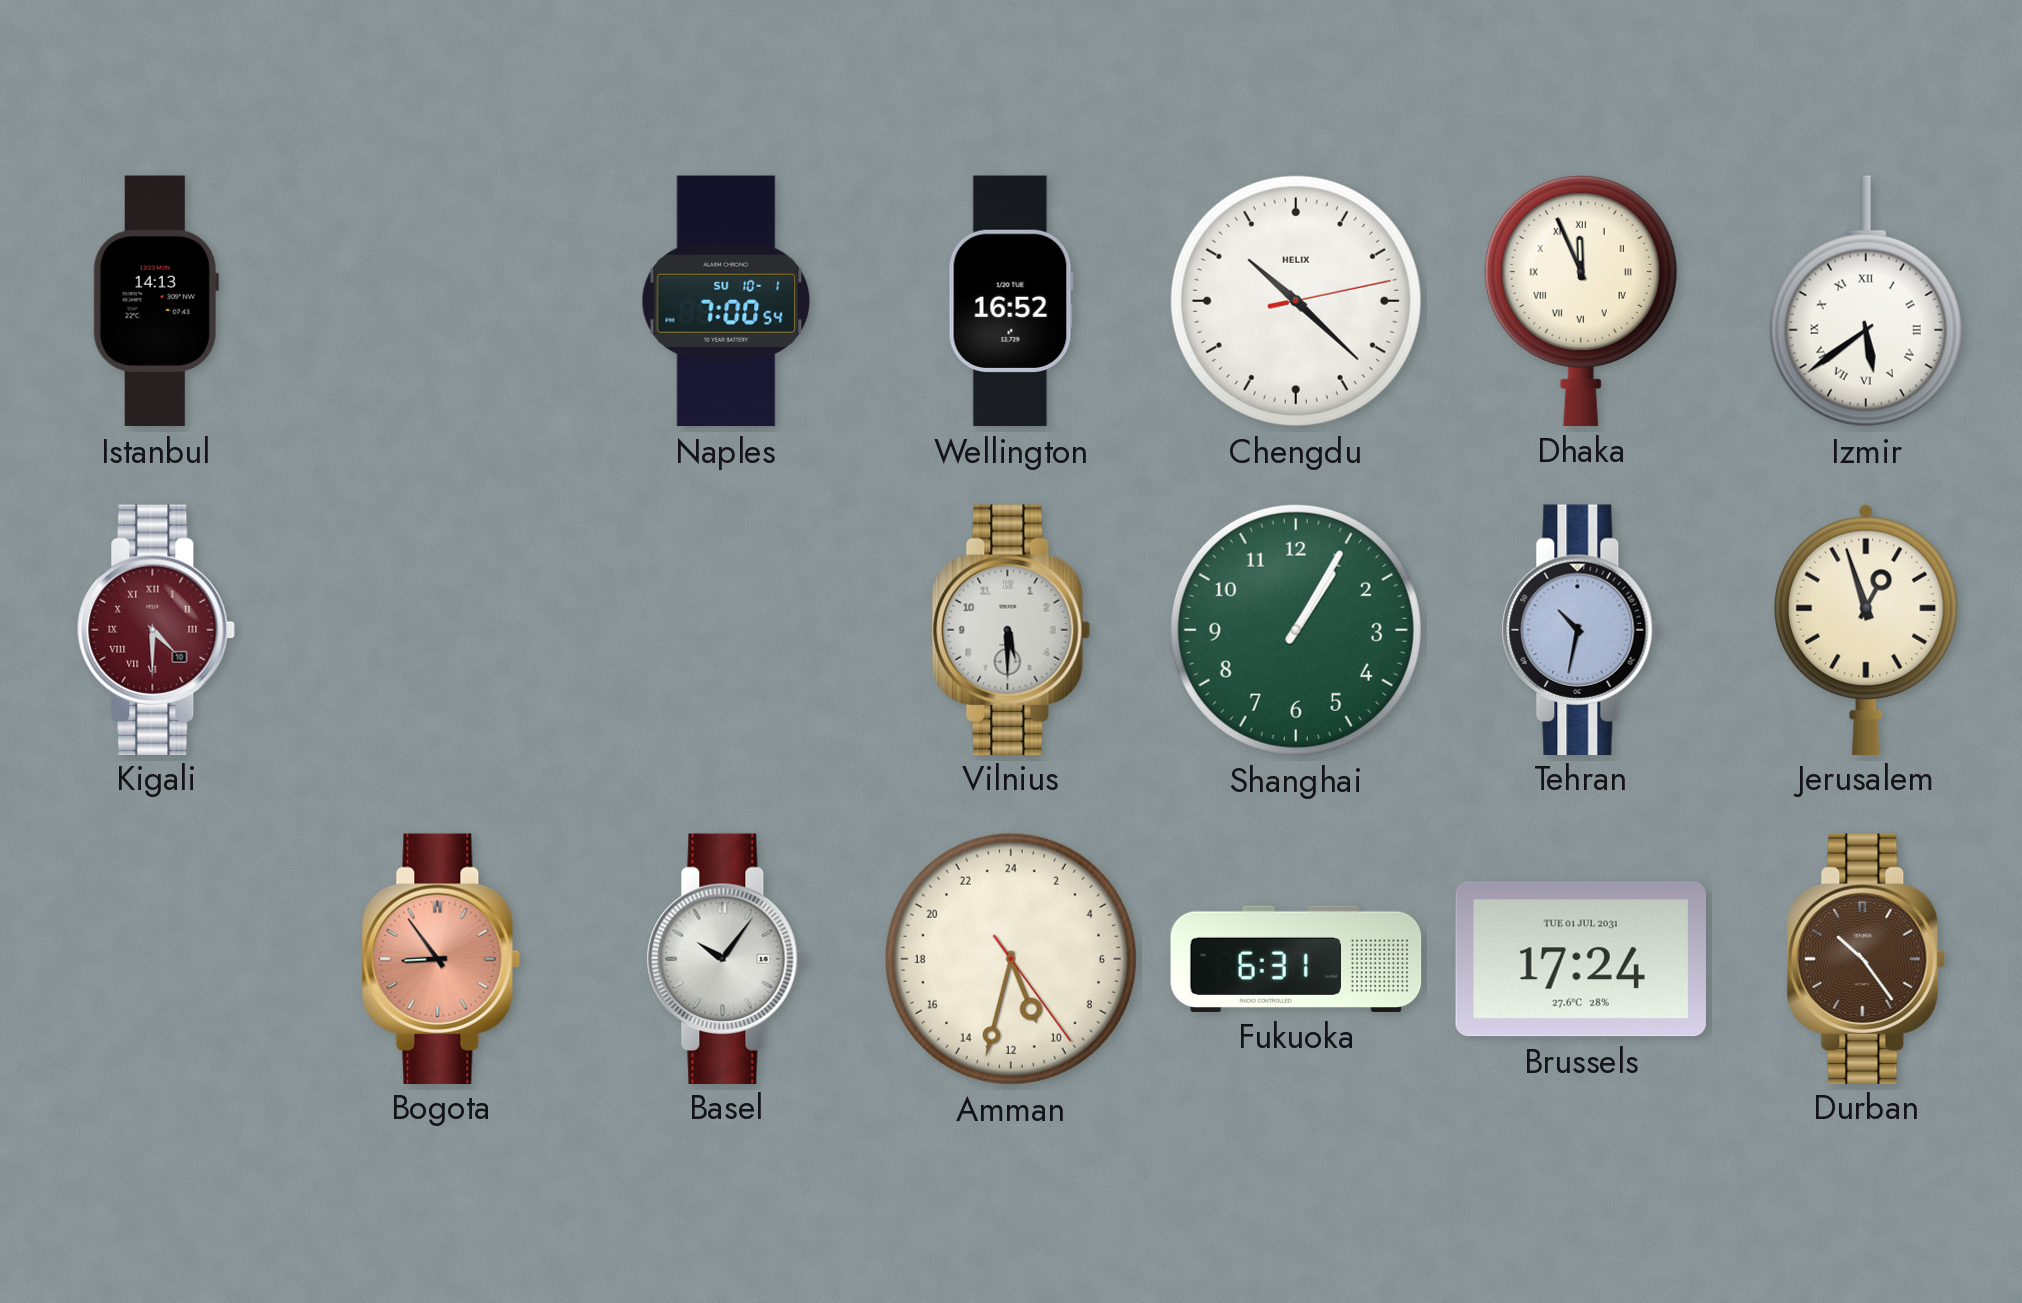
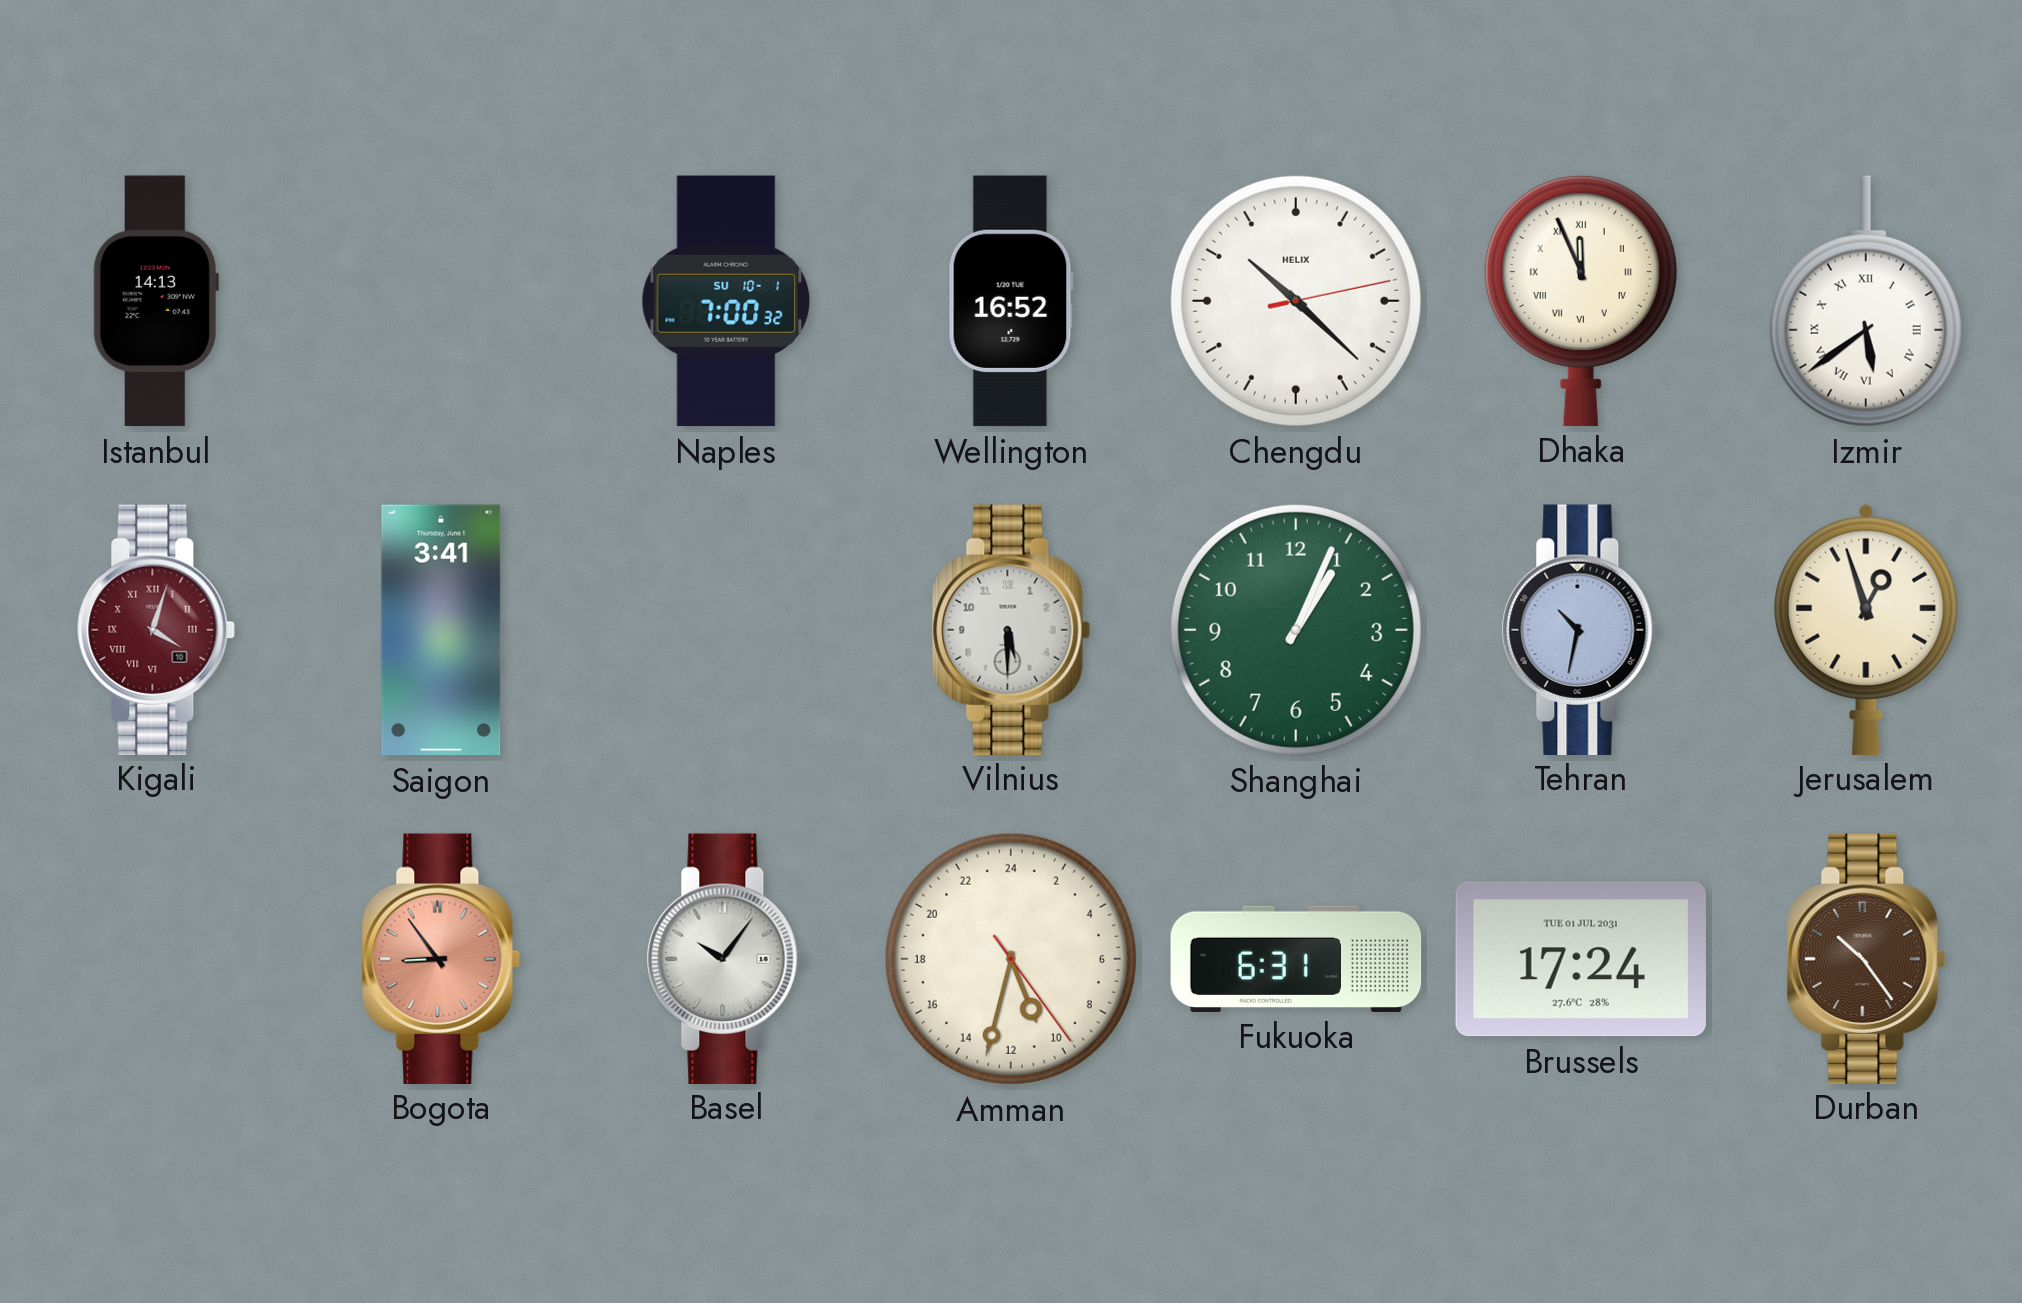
Naples: 7:00:54 -> 7:00:32 (726, 301)
Kigali: 4:30 -> 4:03 (156, 629)
Saigon: none -> 3:41 (441, 630)
Shanghai: 1:05 -> 1:04 (1296, 630)
